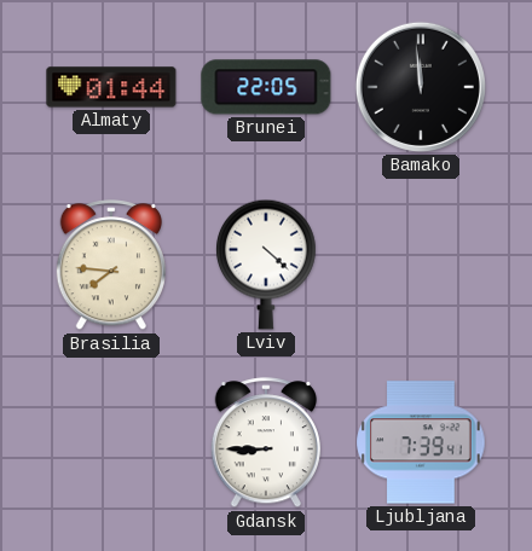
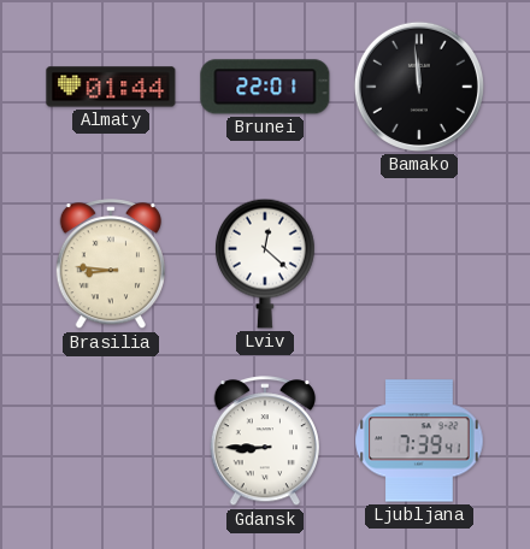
Brunei: 22:05 -> 22:01 (265, 87)
Brasilia: 7:46 -> 8:46 (111, 265)
Lviv: 4:22 -> 12:22 (266, 264)
